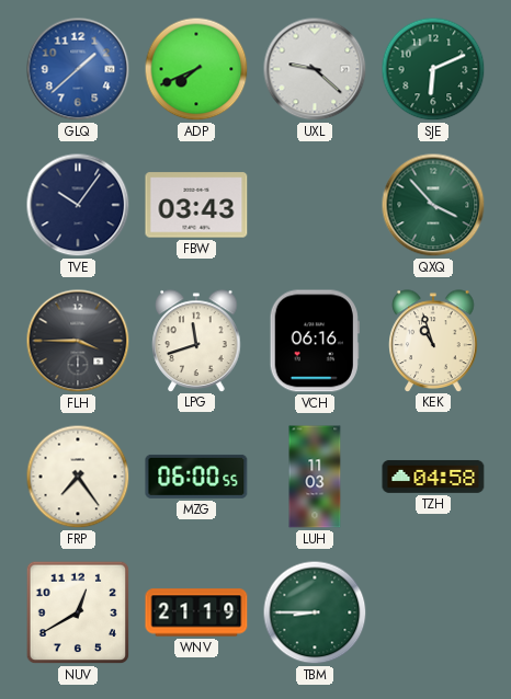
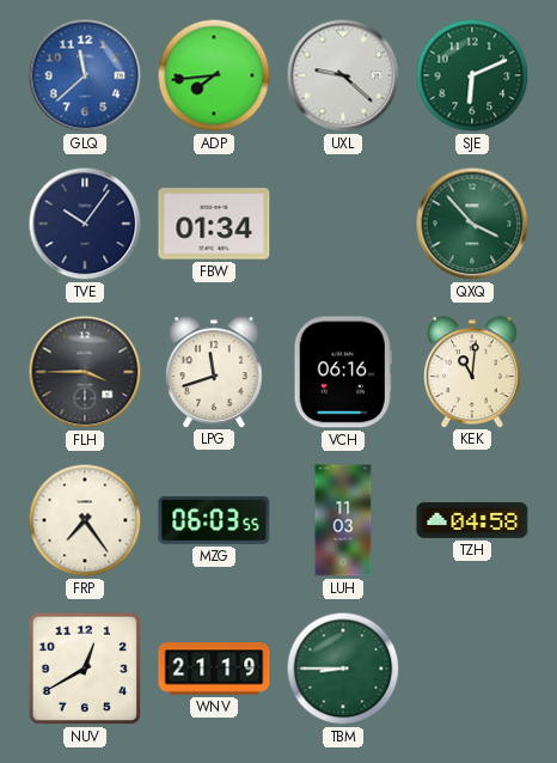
GLQ: 1:38 -> 11:38 (85, 75)
ADP: 7:41 -> 7:44 (214, 75)
FBW: 03:43 -> 01:34 (214, 224)
KEK: 10:57 -> 11:01 (472, 372)
MZG: 06:00 -> 06:03 (214, 520)
